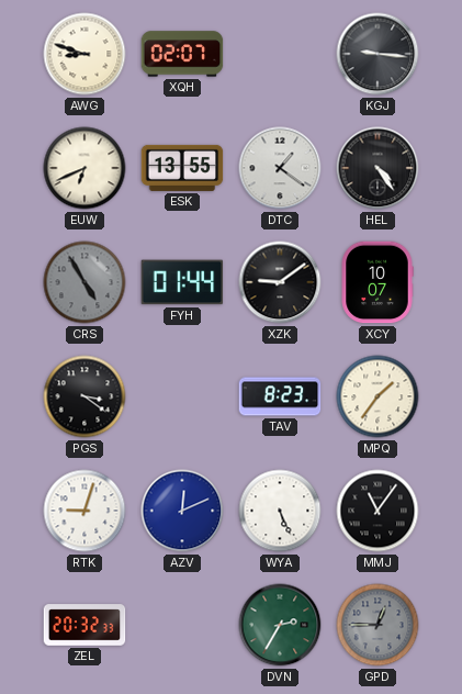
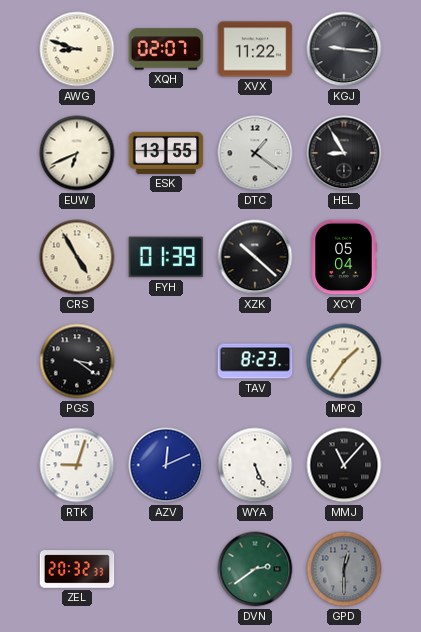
XVX: none -> 11:22 (255, 49)
HEL: 4:24 -> 8:55 (344, 153)
CRS dial: grey -> cream (77, 257)
FYH: 01:44 -> 01:39 (166, 257)
XZK: 9:09 -> 10:22 (255, 257)
XCY: 10:07 -> 05:04 (344, 257)
MMJ: 11:06 -> 11:07 (344, 465)
DVN: 2:35 -> 2:39 (255, 569)
GPD: 12:45 -> 12:30 (344, 569)
